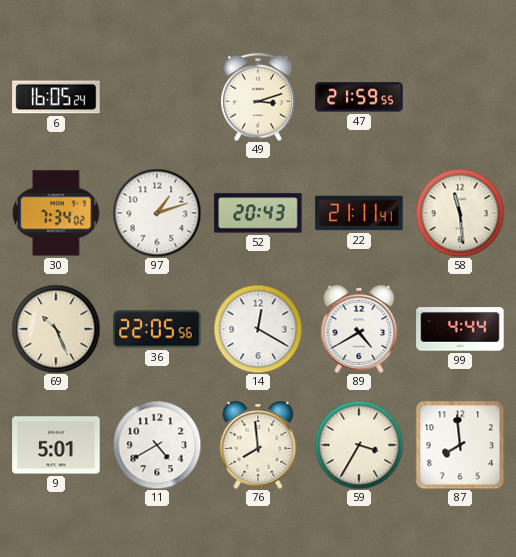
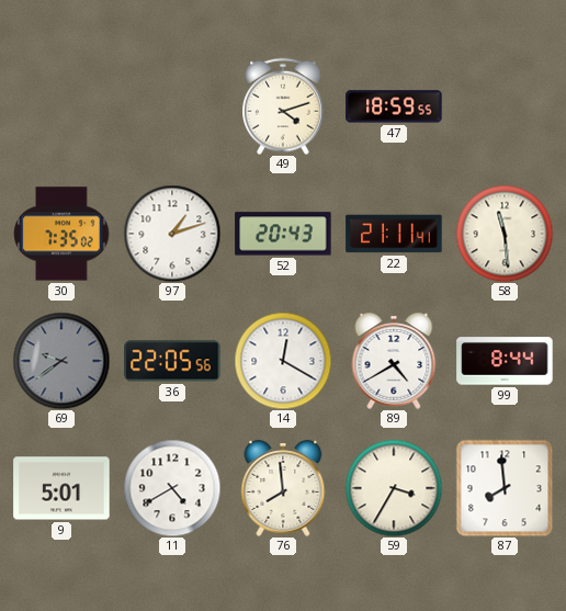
6: 16:05 -> none (56, 97)
49: 3:12 -> 4:12 (283, 106)
47: 21:59 -> 18:59 (394, 106)
30: 7:34 -> 7:35 (61, 234)
69: 10:26 -> 9:39 (61, 361)
69 dial: cream -> grey (61, 361)
99: 4:44 -> 8:44 (505, 361)
